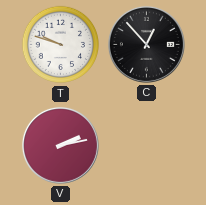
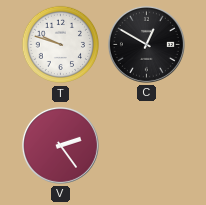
C: 12:53 -> 12:50 (146, 44)
V: 2:13 -> 2:24 (60, 145)
